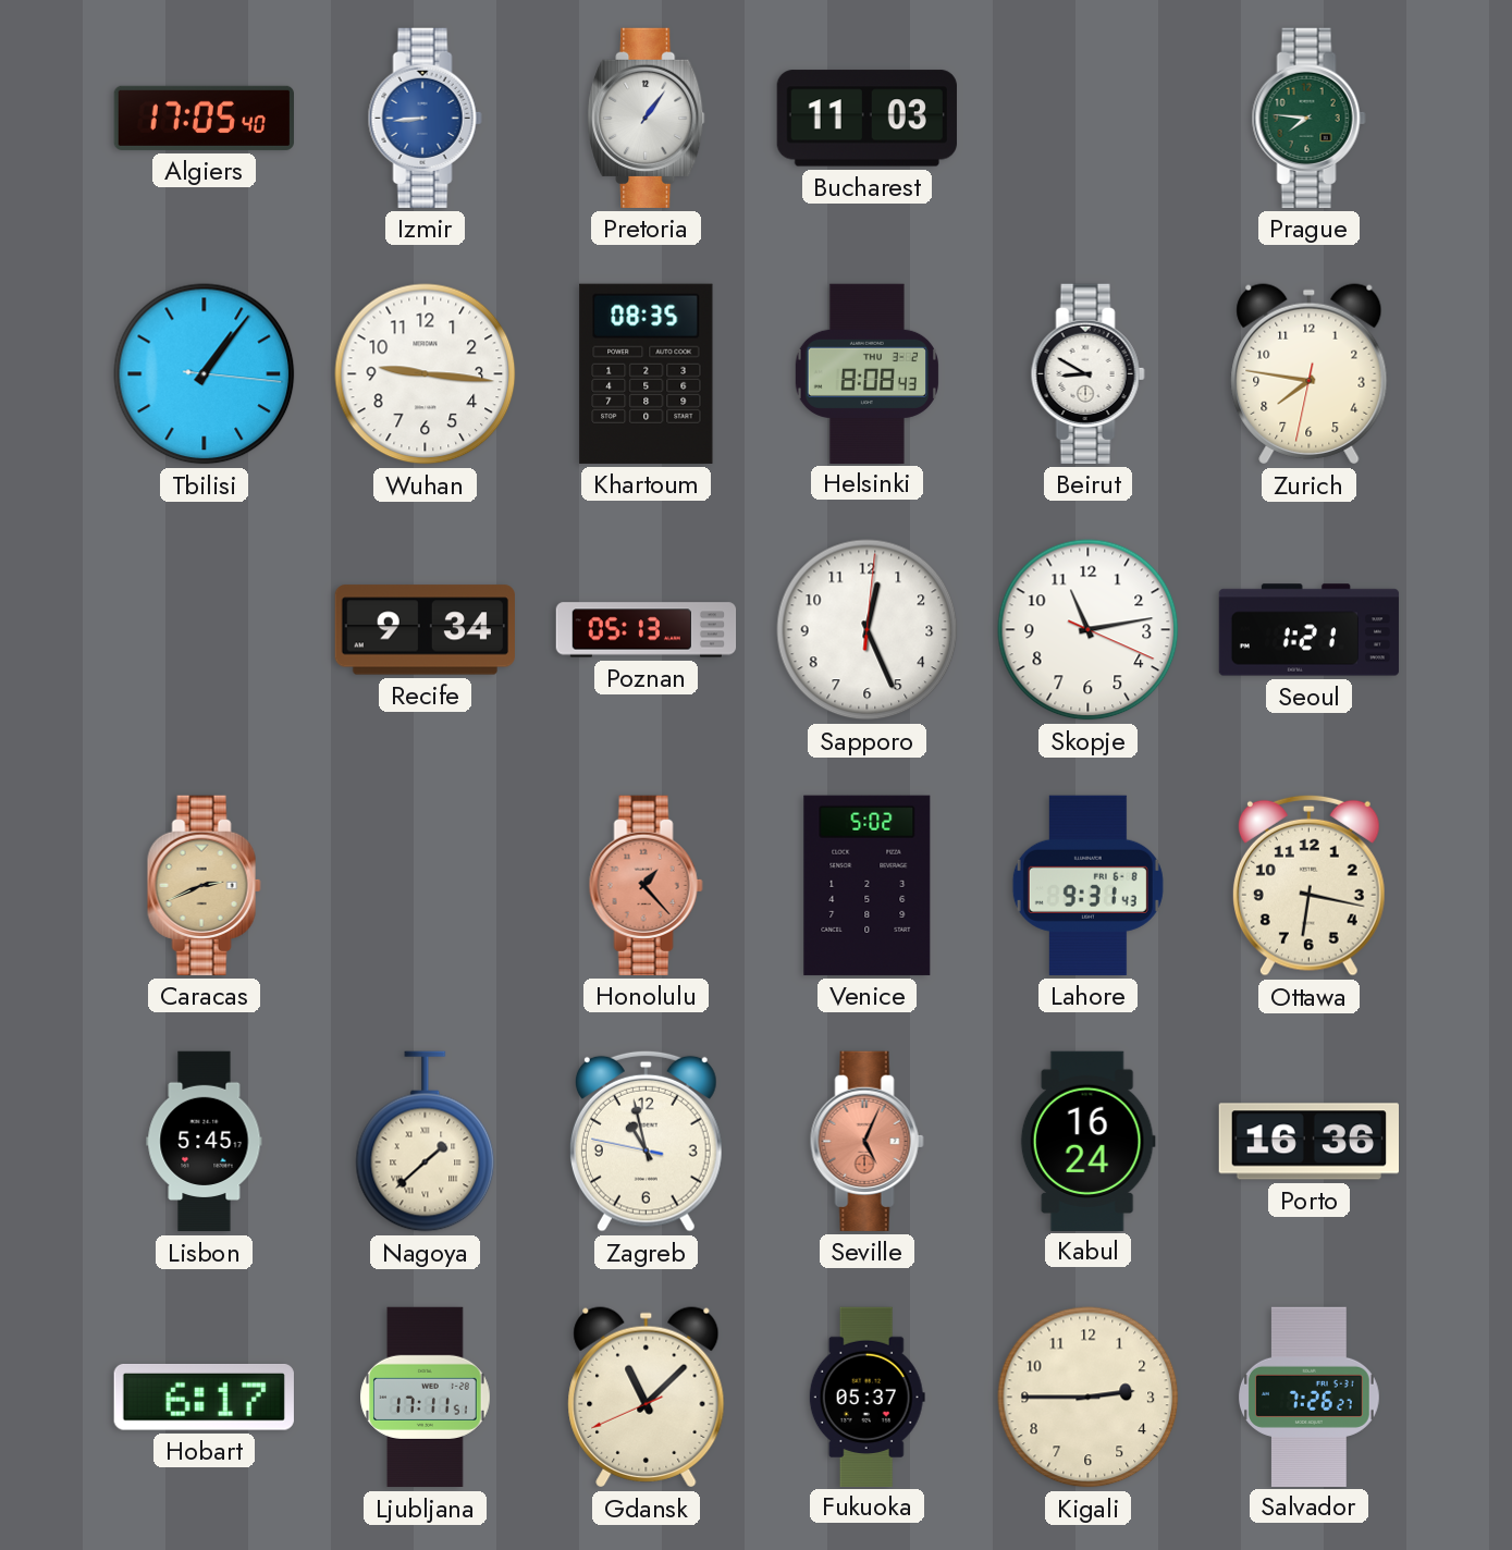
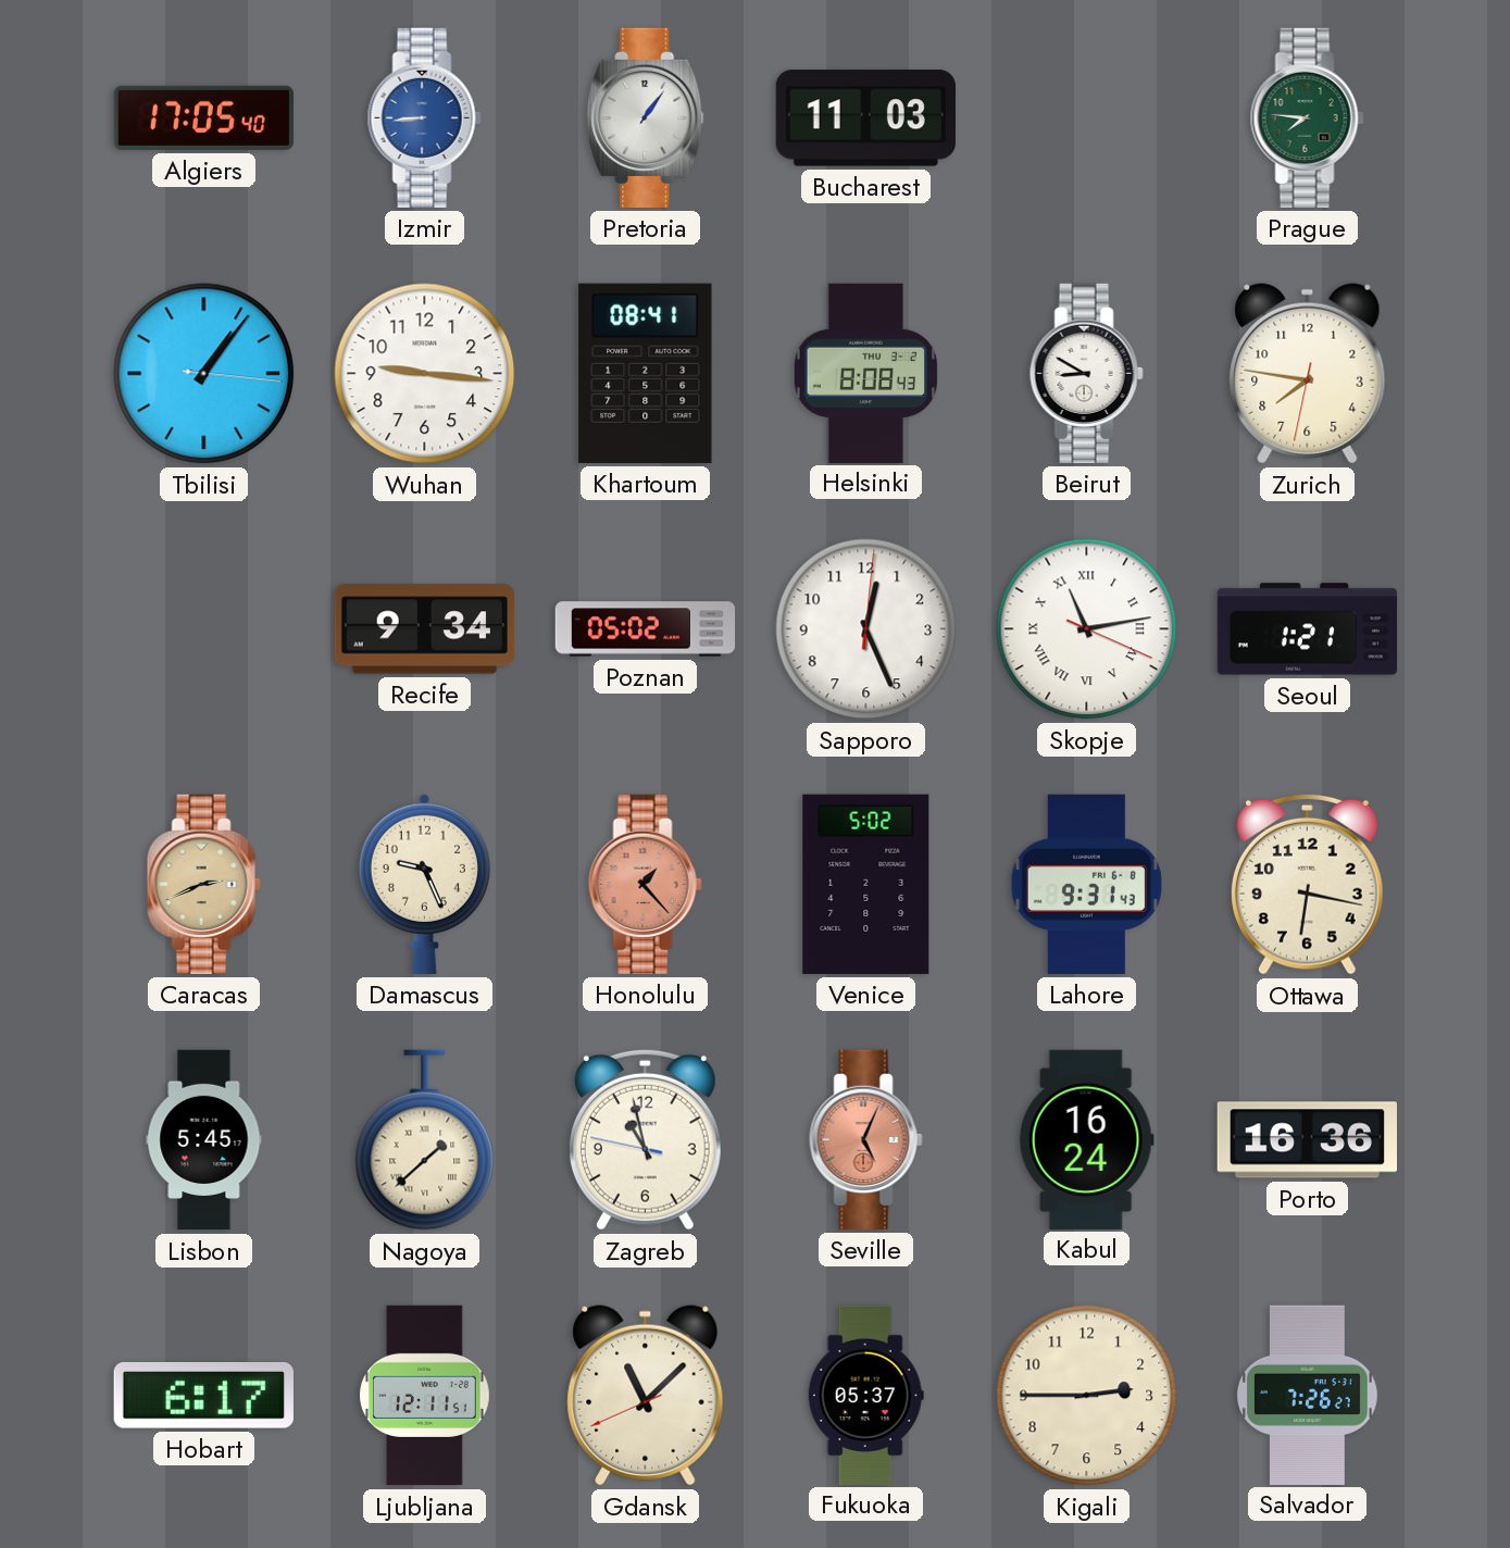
Khartoum: 08:35 -> 08:41 (646, 373)
Poznan: 05:13 -> 05:02 (646, 629)
Skopje numerals: Arabic -> Roman (1087, 629)
Damascus: none -> 9:26 (424, 884)
Ljubljana: 17:11 -> 12:11 (425, 1396)
